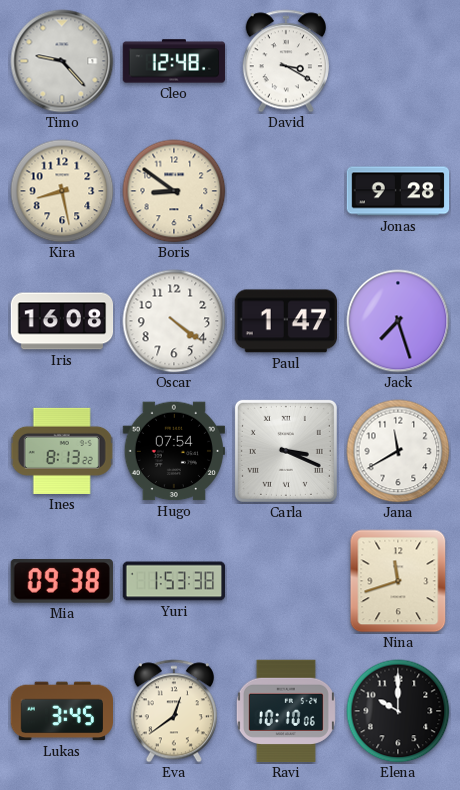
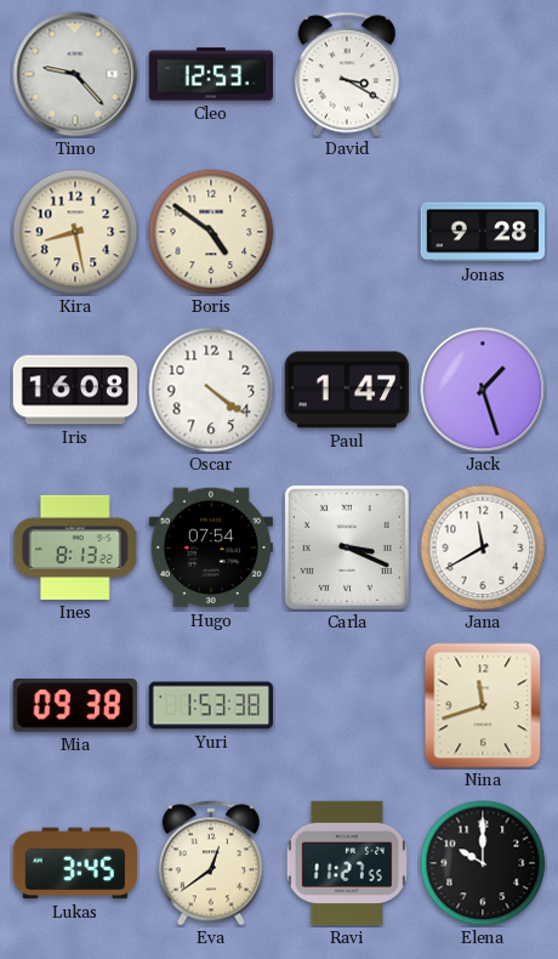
Cleo: 12:48 -> 12:53 (211, 74)
Boris: 8:51 -> 4:51 (211, 232)
Jack: 7:27 -> 1:27 (483, 390)
Ravi: 10:10 -> 11:27 (347, 863)
